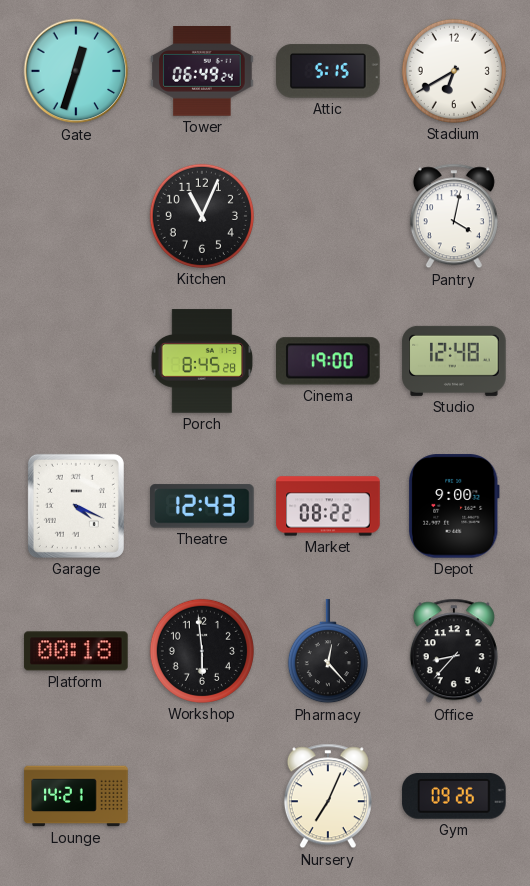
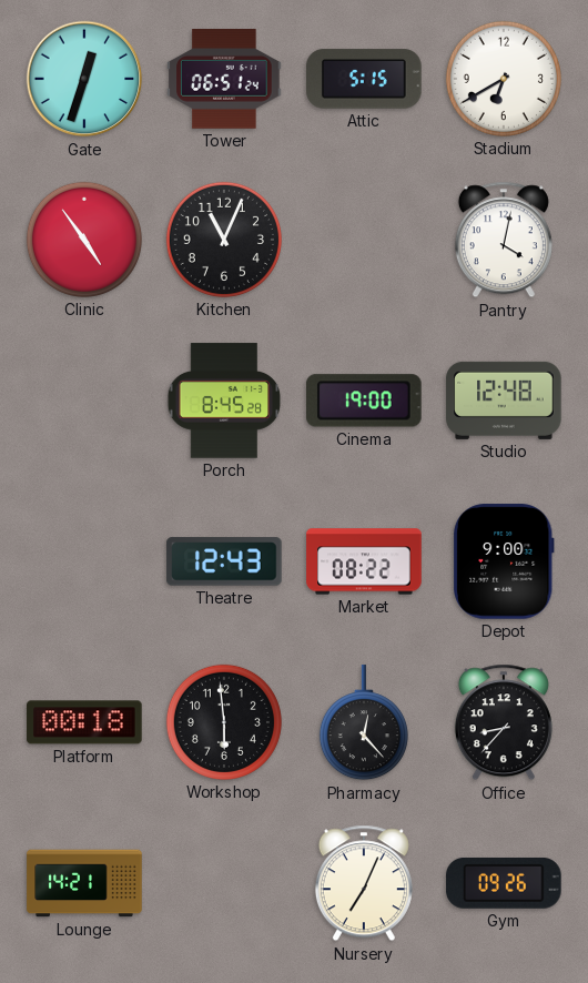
Tower: 06:49 -> 06:51 (224, 80)
Clinic: none -> 4:54 (84, 240)
Garage: 4:19 -> none (76, 506)
